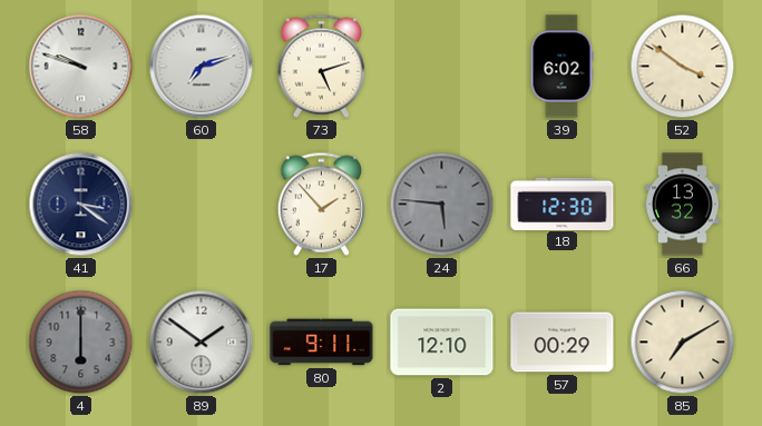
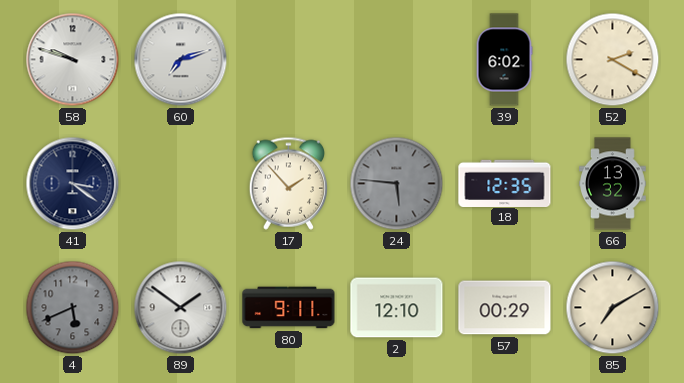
73: 5:12 -> none (321, 66)
52: 3:51 -> 2:20 (613, 60)
18: 12:30 -> 12:35 (505, 183)
4: 6:00 -> 5:41 (73, 308)
